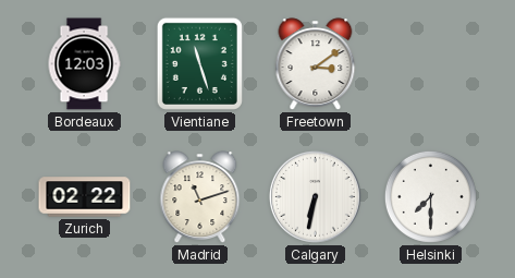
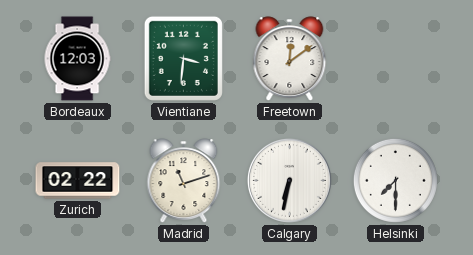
Vientiane: 11:27 -> 3:31 (183, 58)
Freetown: 3:09 -> 12:09 (290, 59)
